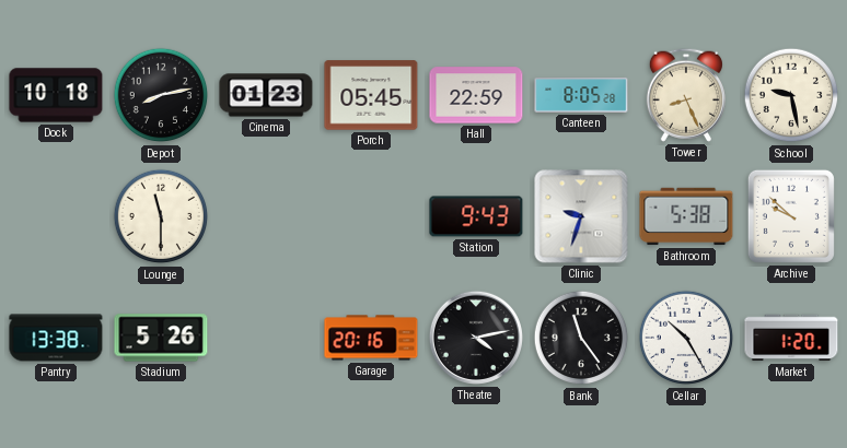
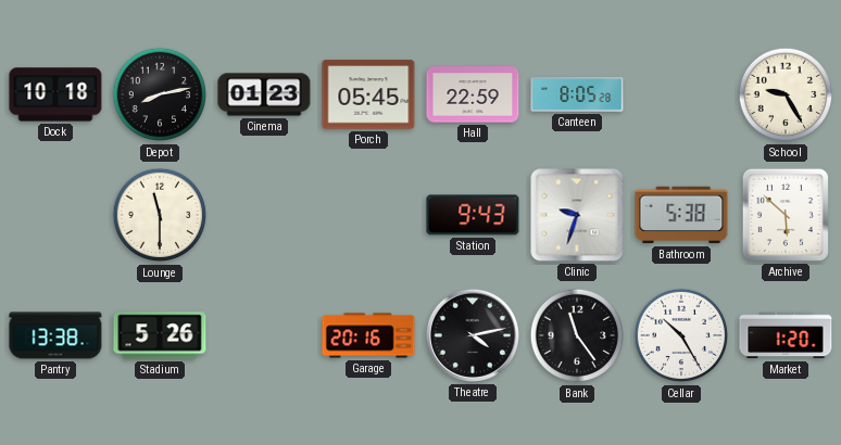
Tower: 8:26 -> none (686, 95)
School: 9:28 -> 9:25 (786, 94)
Archive: 9:52 -> 5:52 (786, 215)
